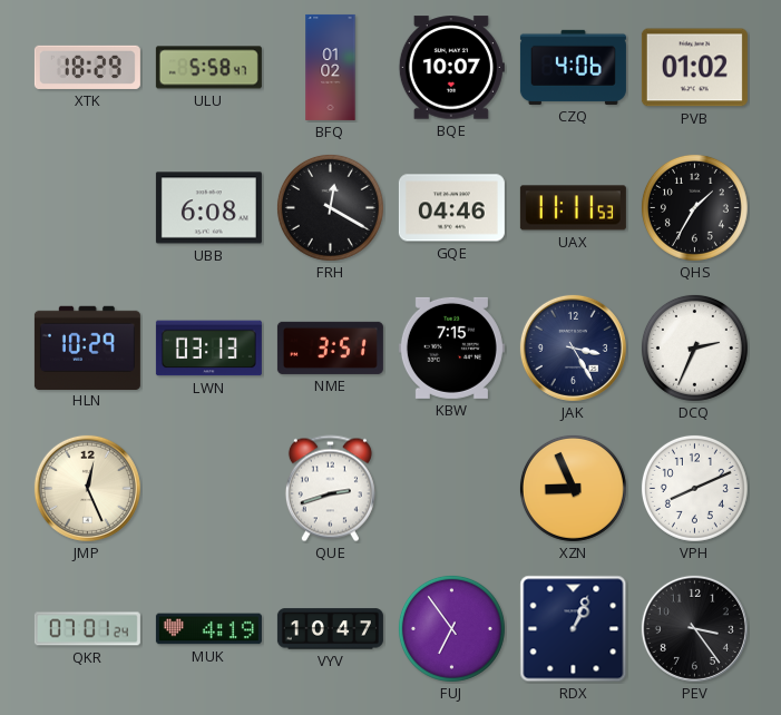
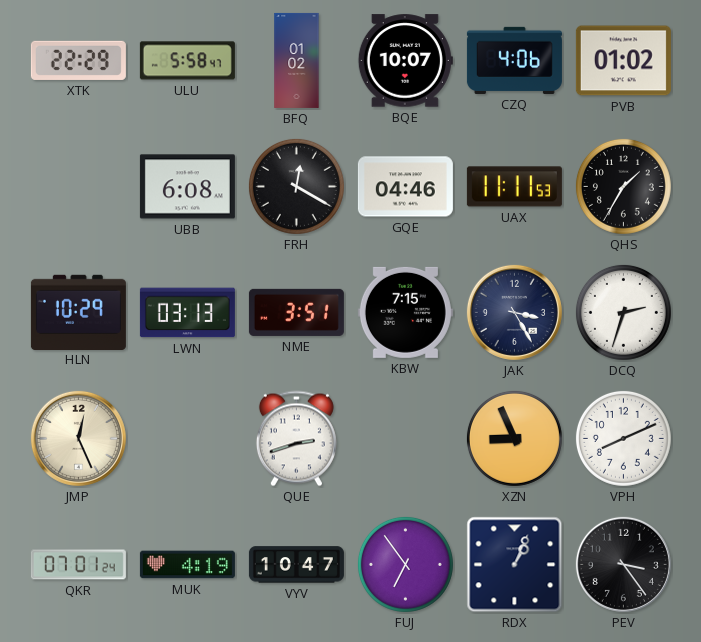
XTK: 18:29 -> 22:29 (78, 60)
DCQ: 2:34 -> 2:33 (623, 312)
